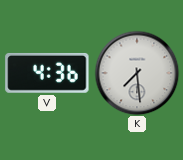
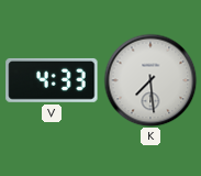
V: 4:36 -> 4:33 (52, 80)
